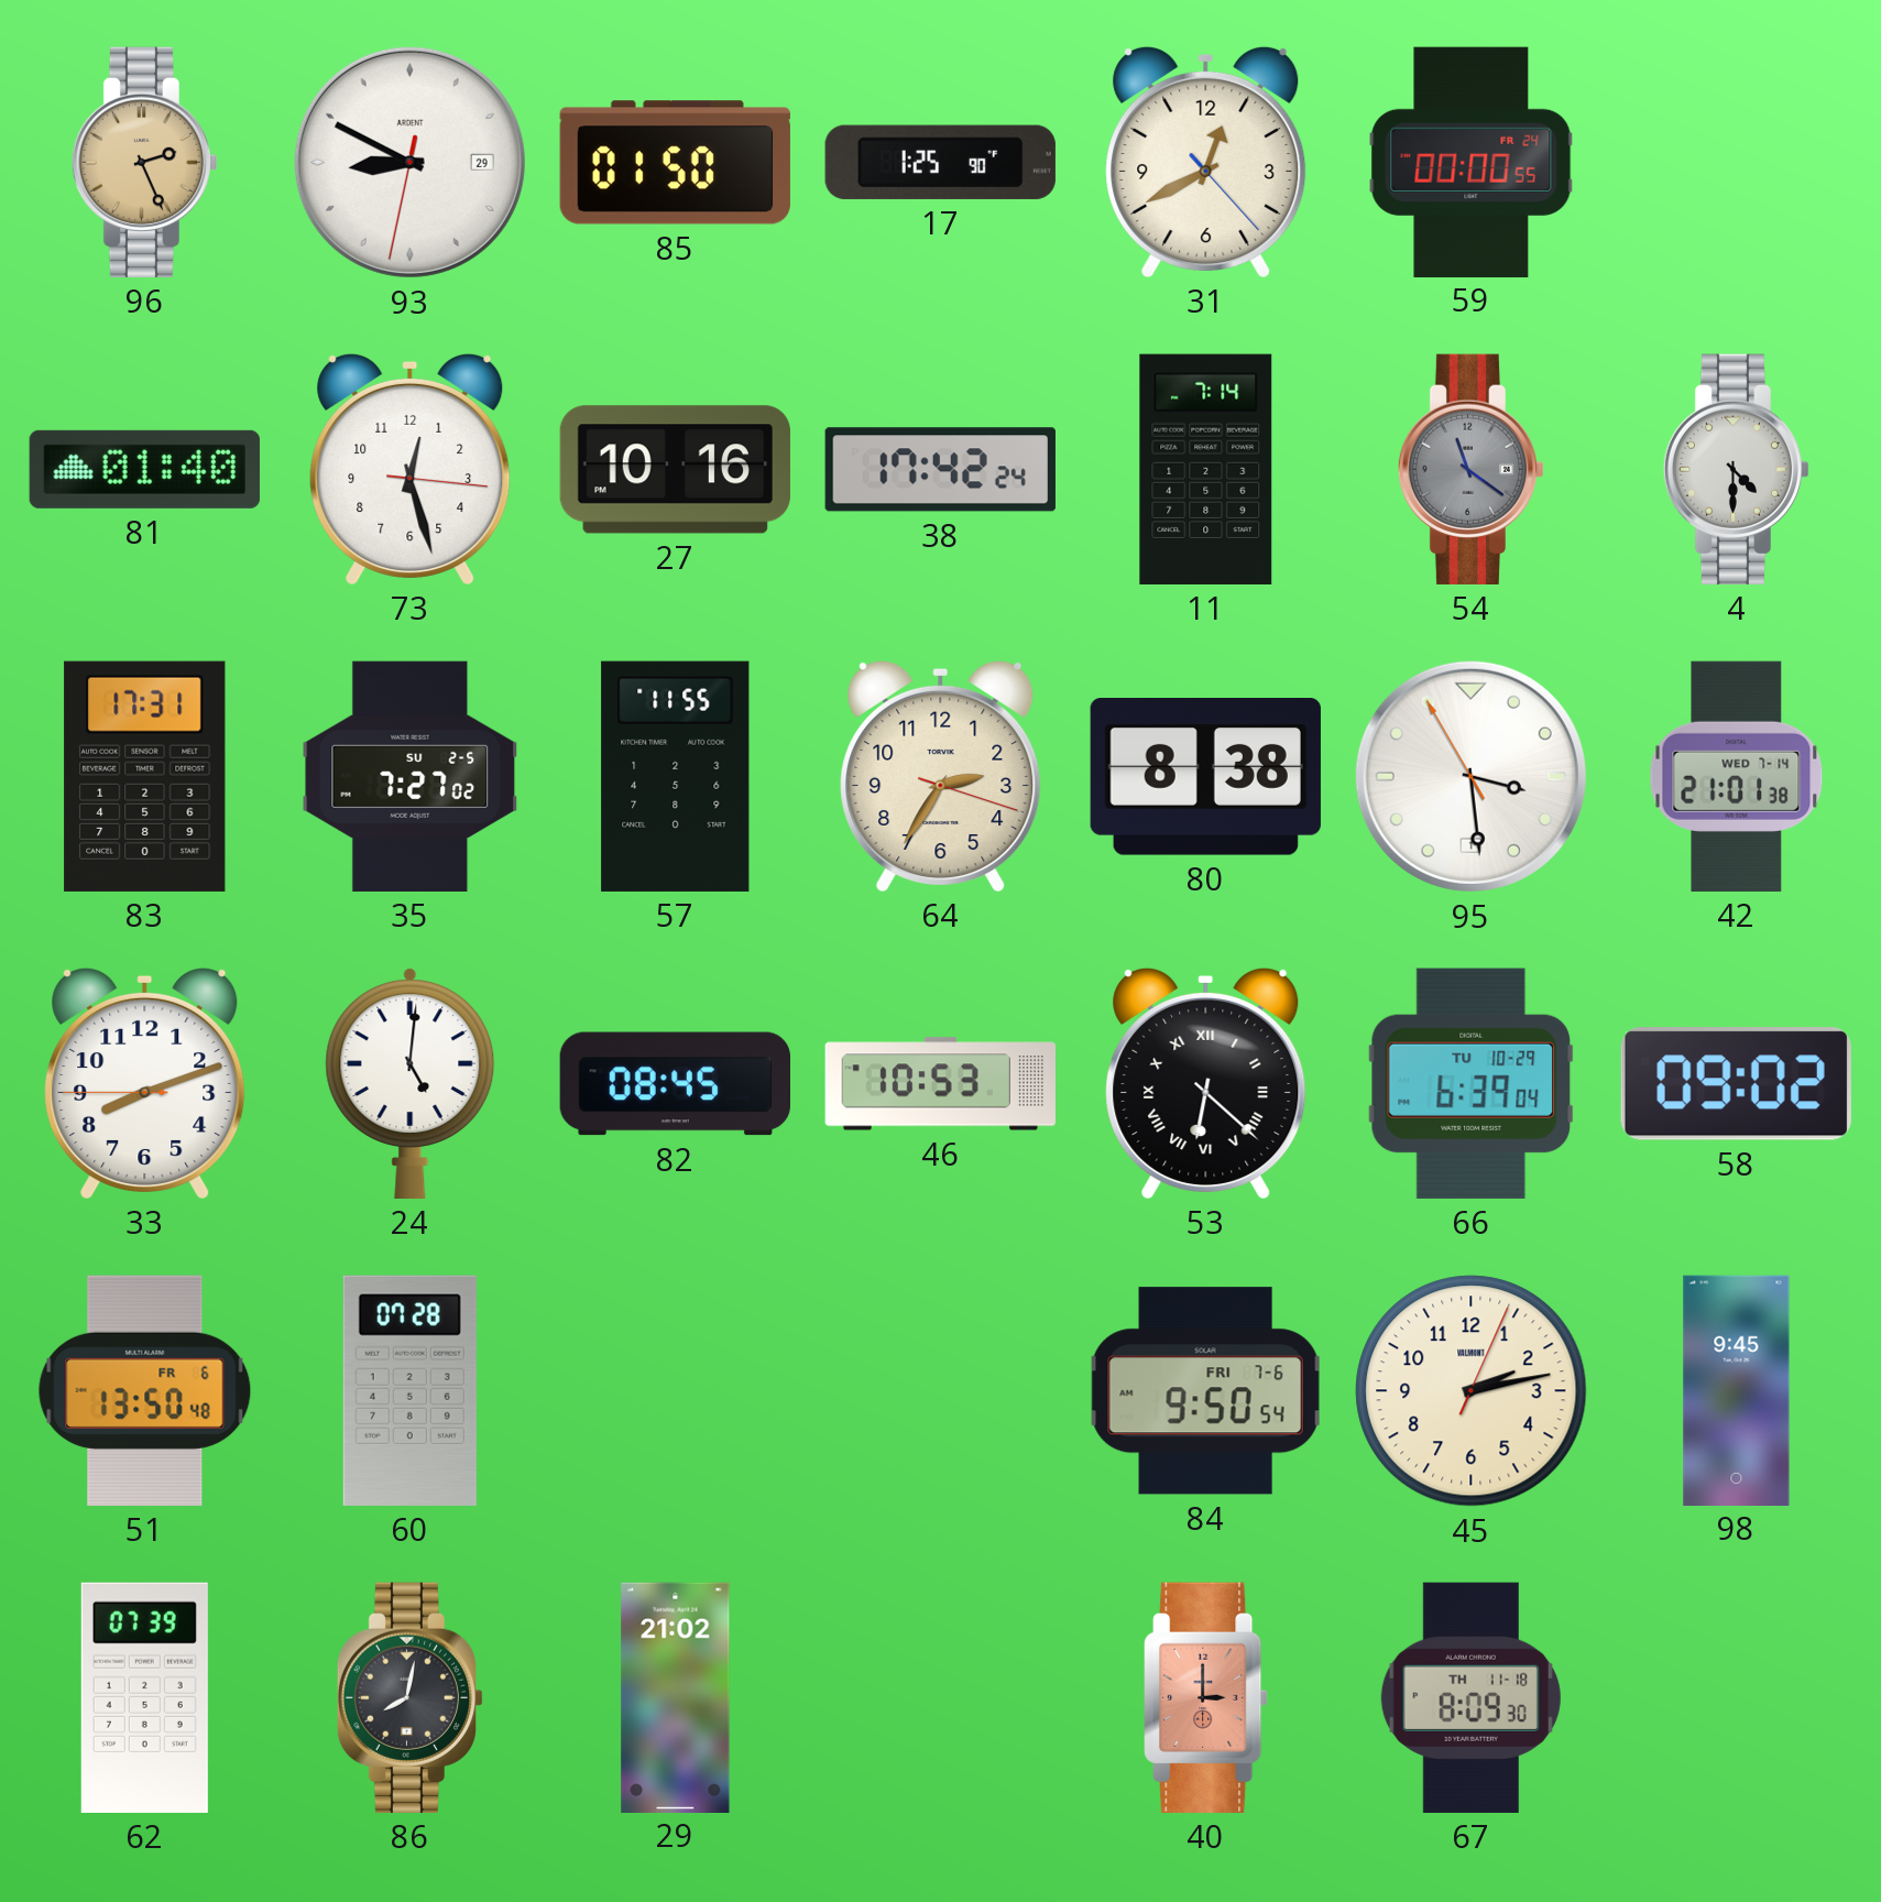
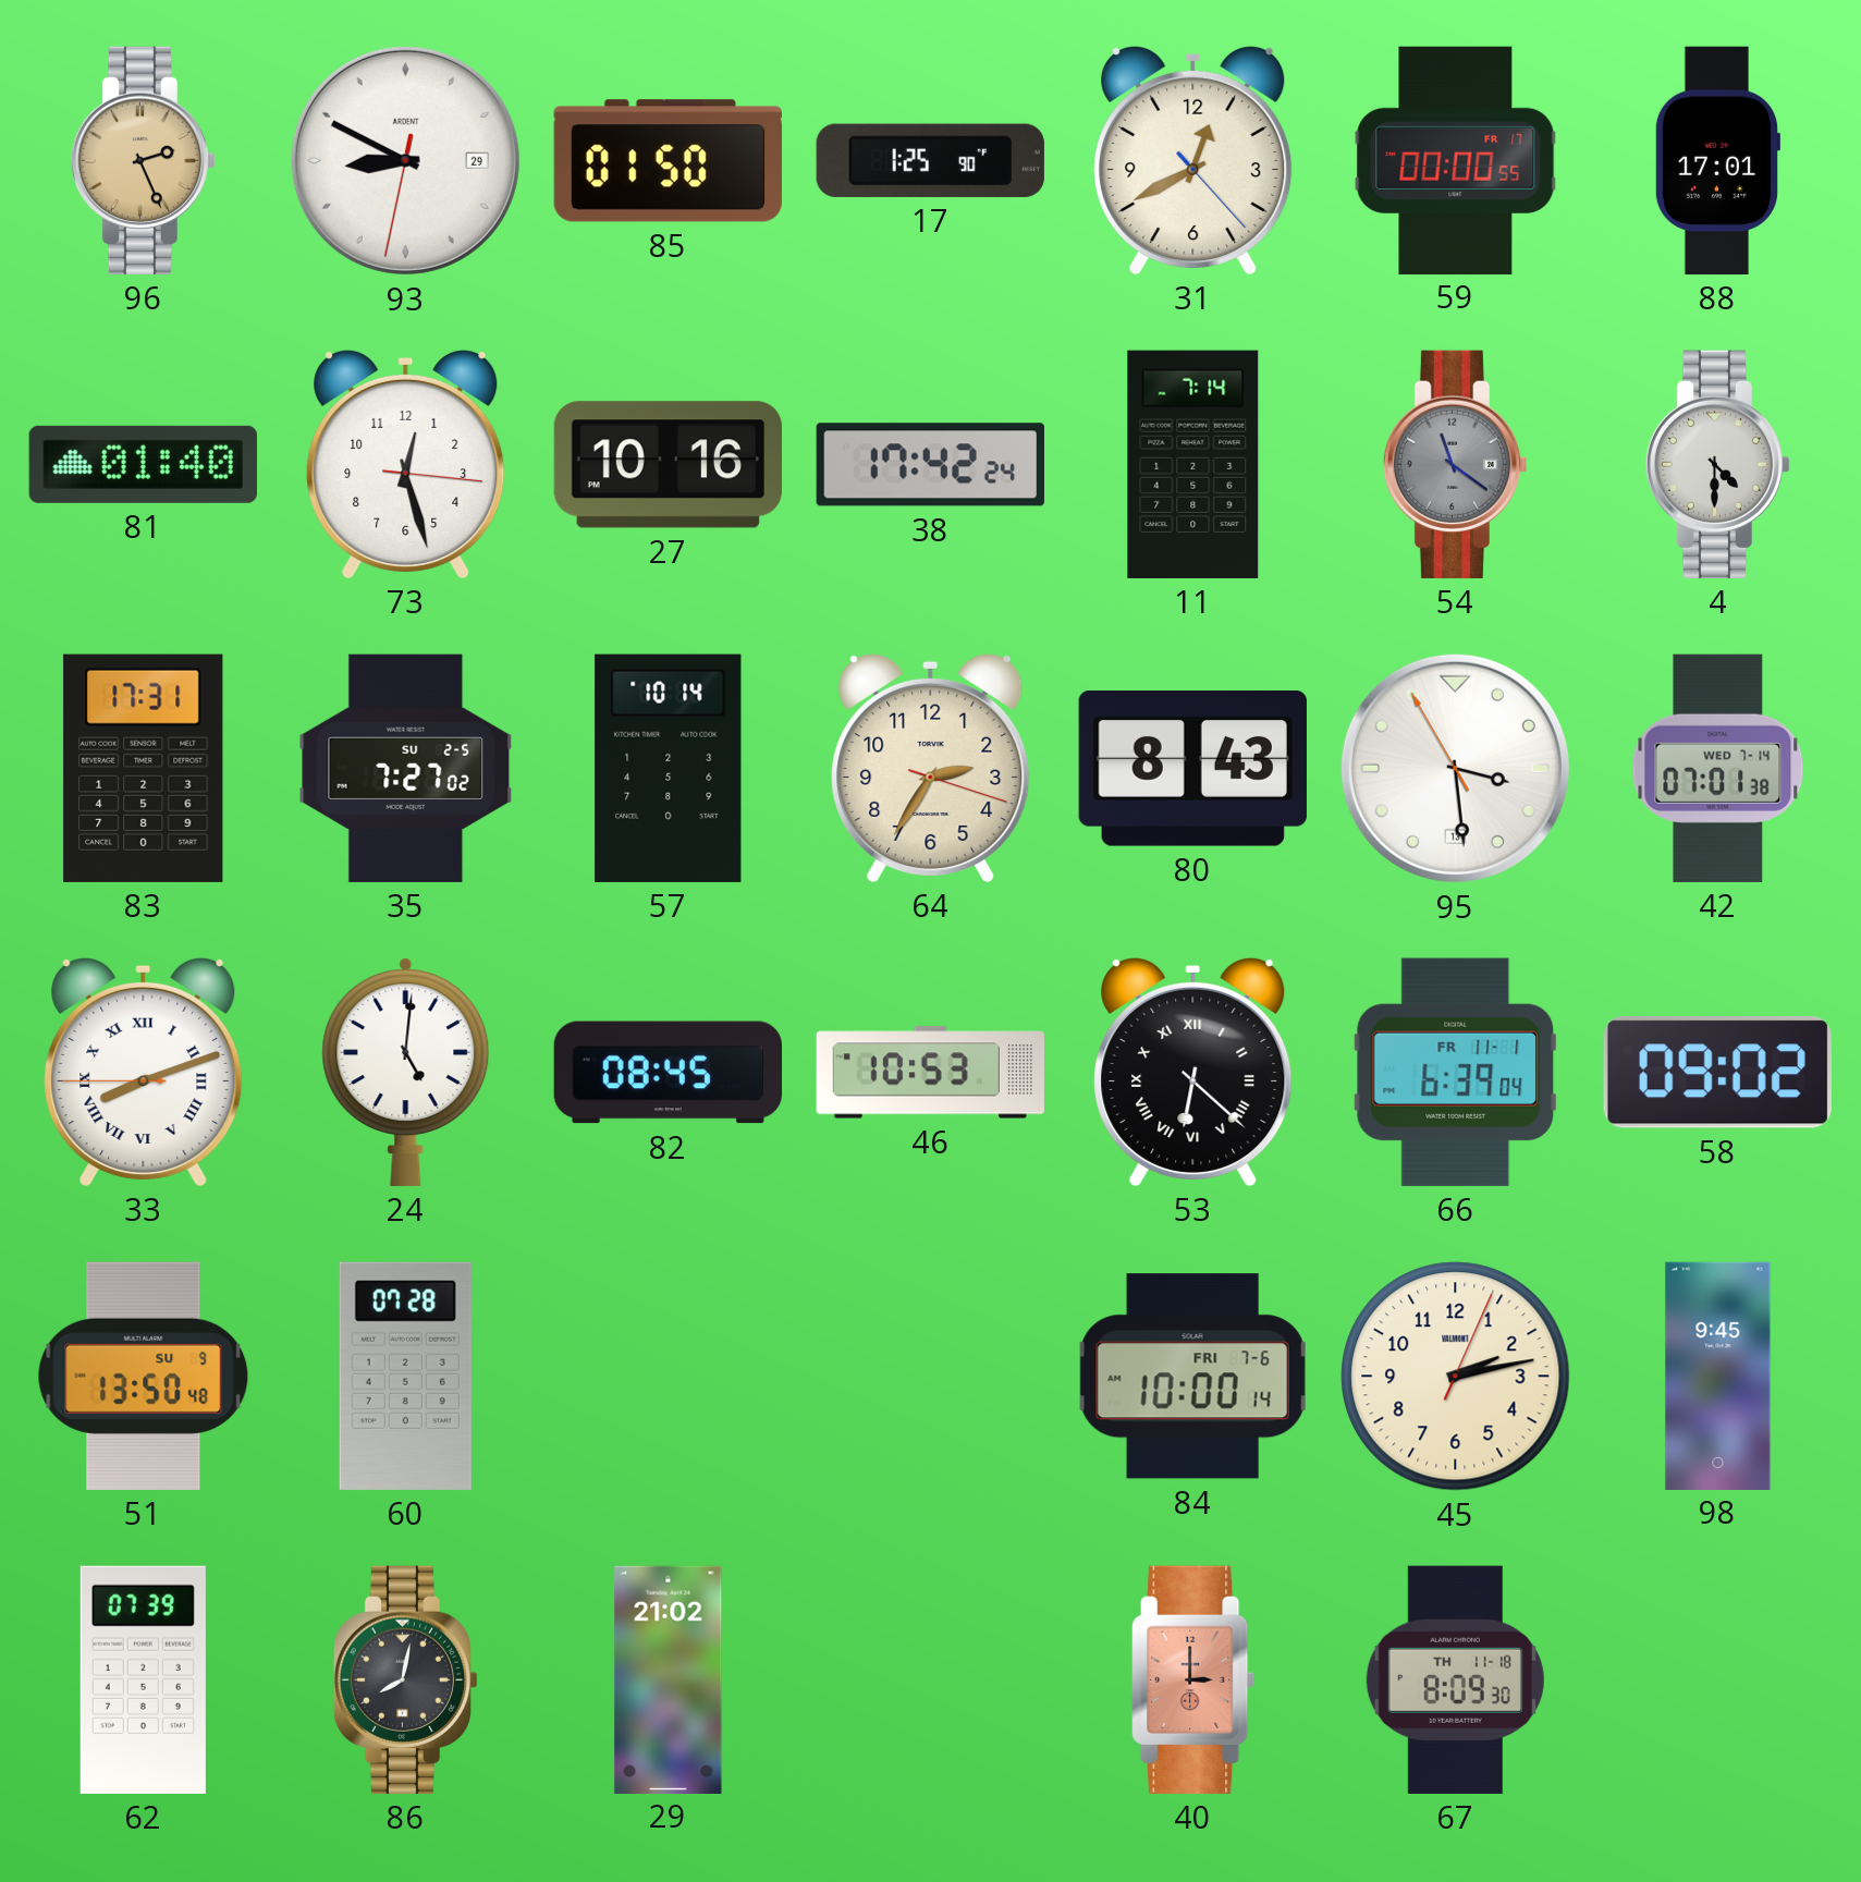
59 date: FR 24 -> FR 17 (1456, 160)
88: none -> 17:01 (1716, 160)
57: 11:55 -> 10:14 (669, 768)
80: 8:38 -> 8:43 (1192, 769)
95 date: 1 -> 13 (1455, 768)
42: 21:01 -> 07:01 (1718, 768)
33 numerals: Arabic -> Roman (144, 1072)
66 date: TU 10-29 -> FR 11-1 (1456, 1072)
51 date: FR 6 -> SU 9 (144, 1376)
84: 9:50 -> 10:00 (1193, 1377)
